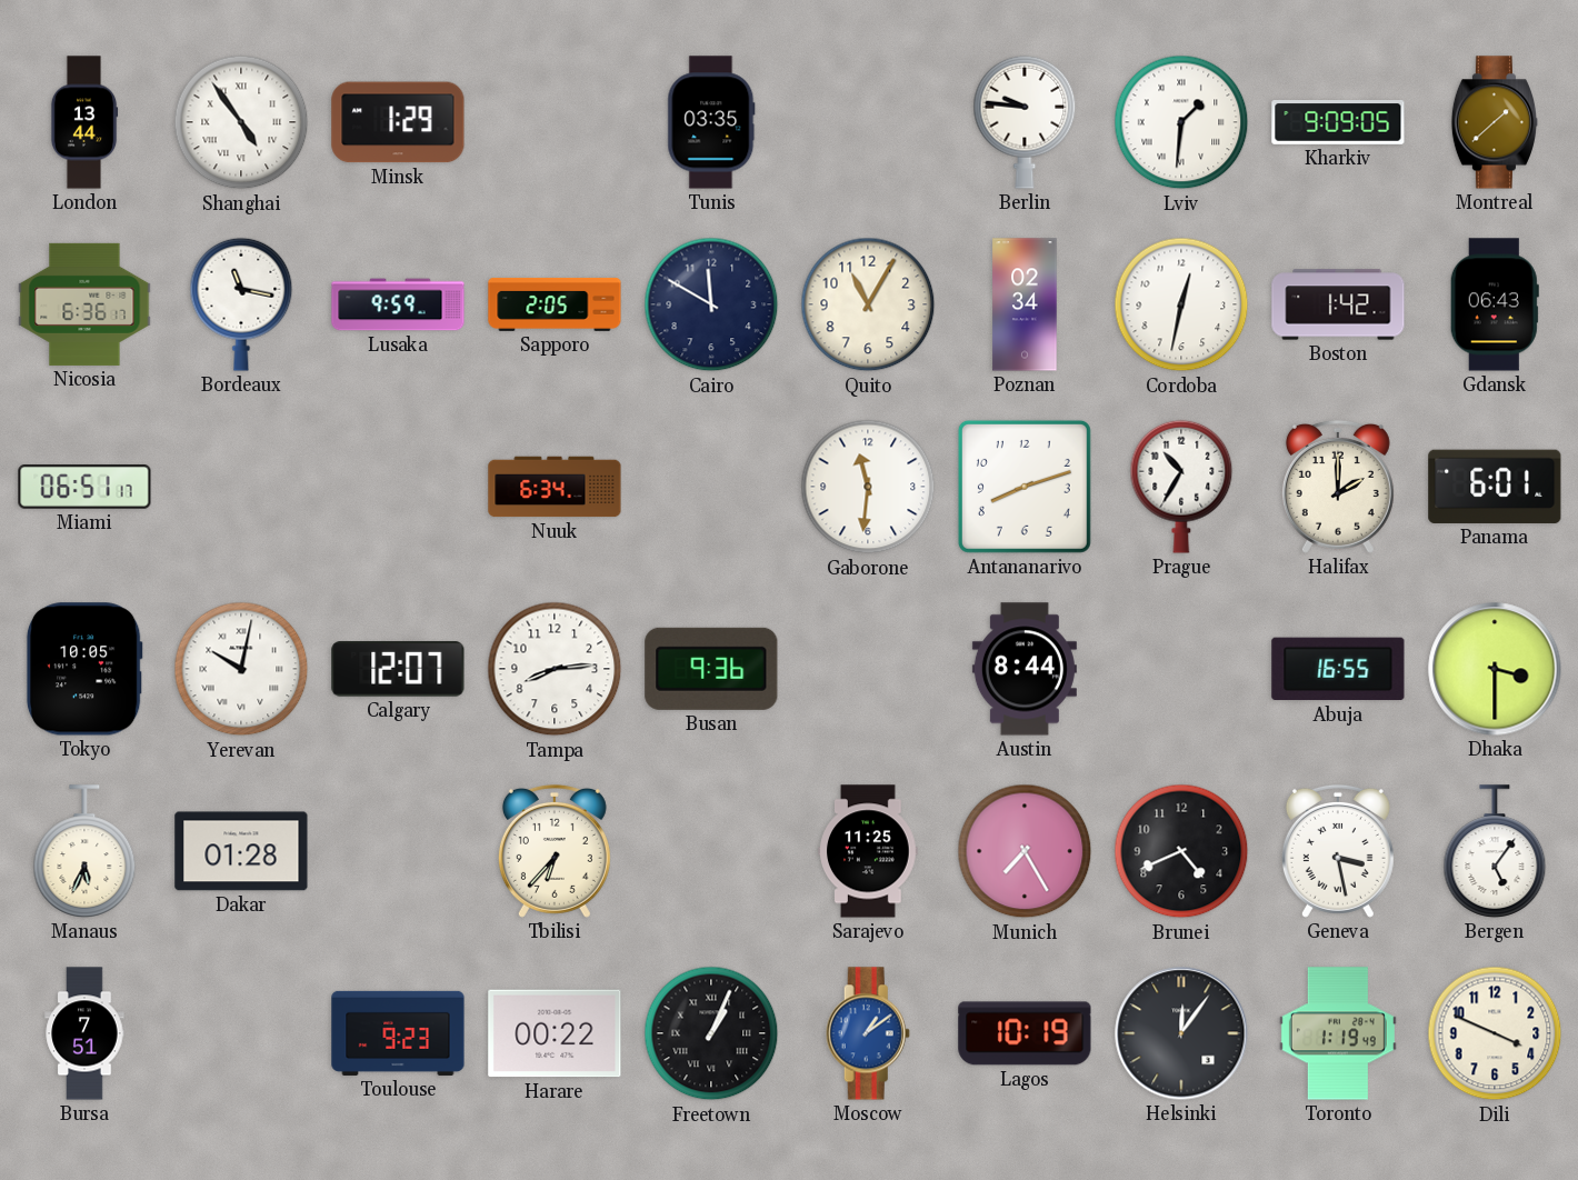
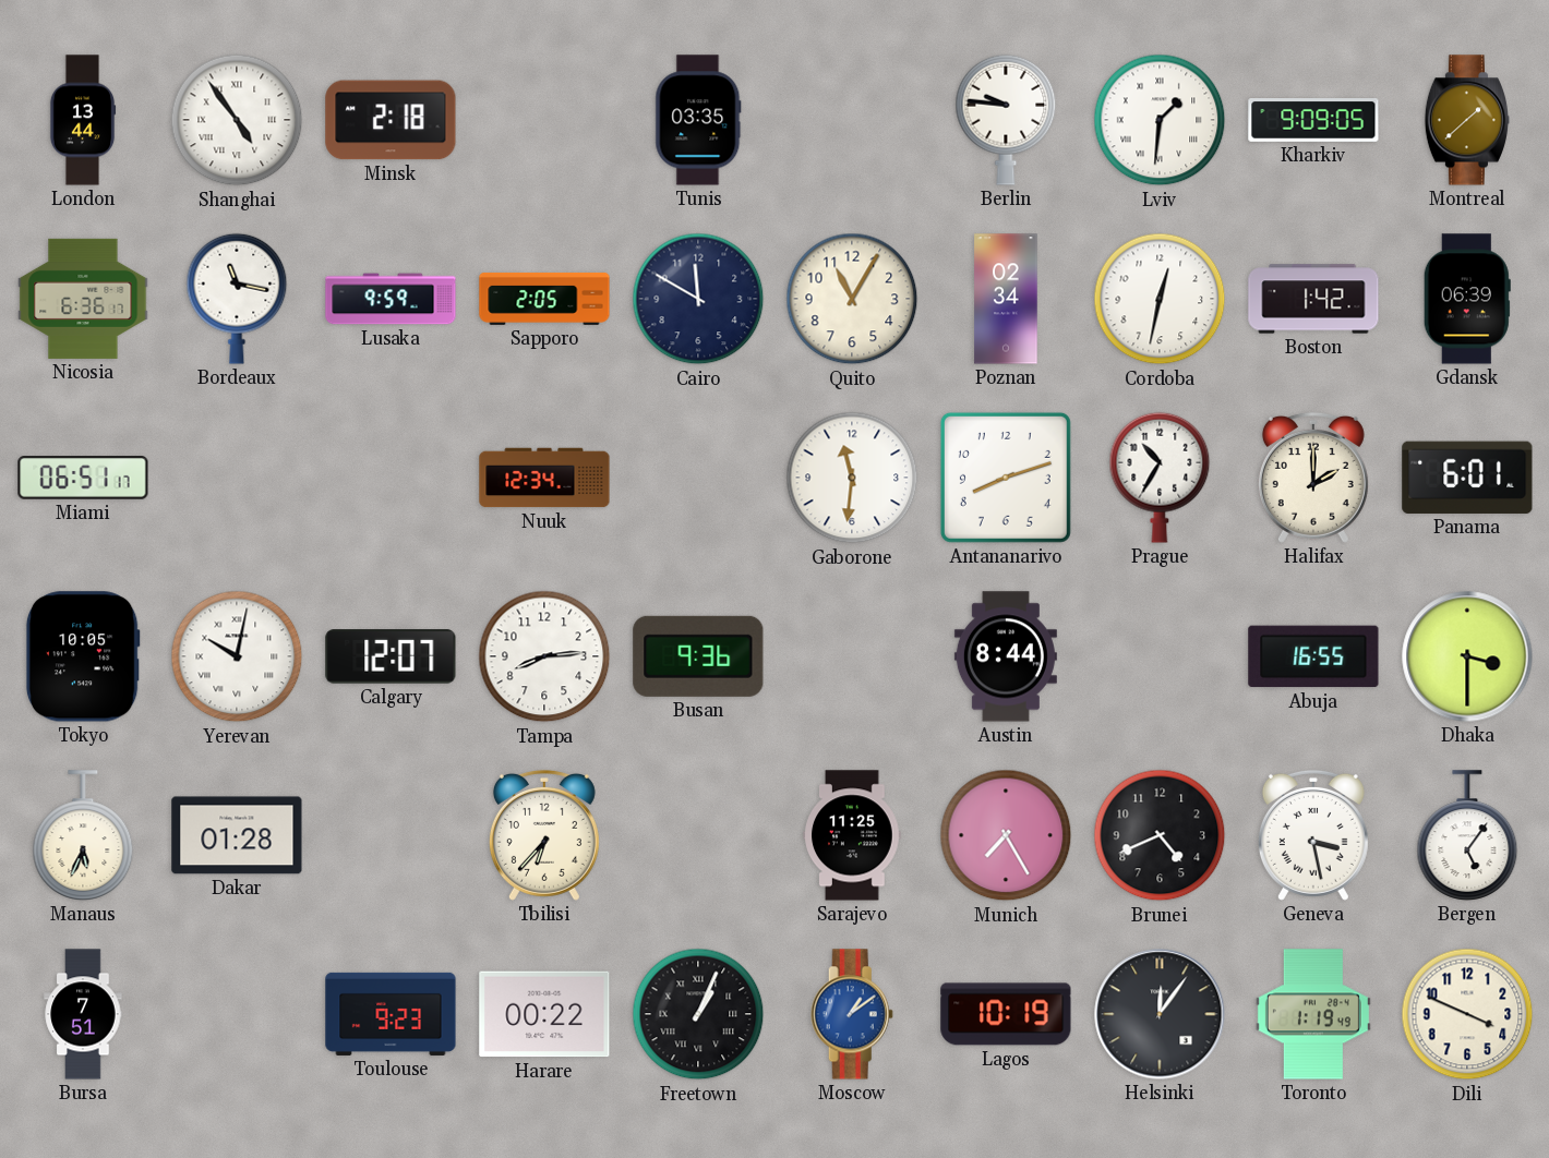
Minsk: 1:29 -> 2:18 (391, 120)
Gdansk: 06:43 -> 06:39 (1467, 299)
Nuuk: 6:34 -> 12:34 (544, 478)
